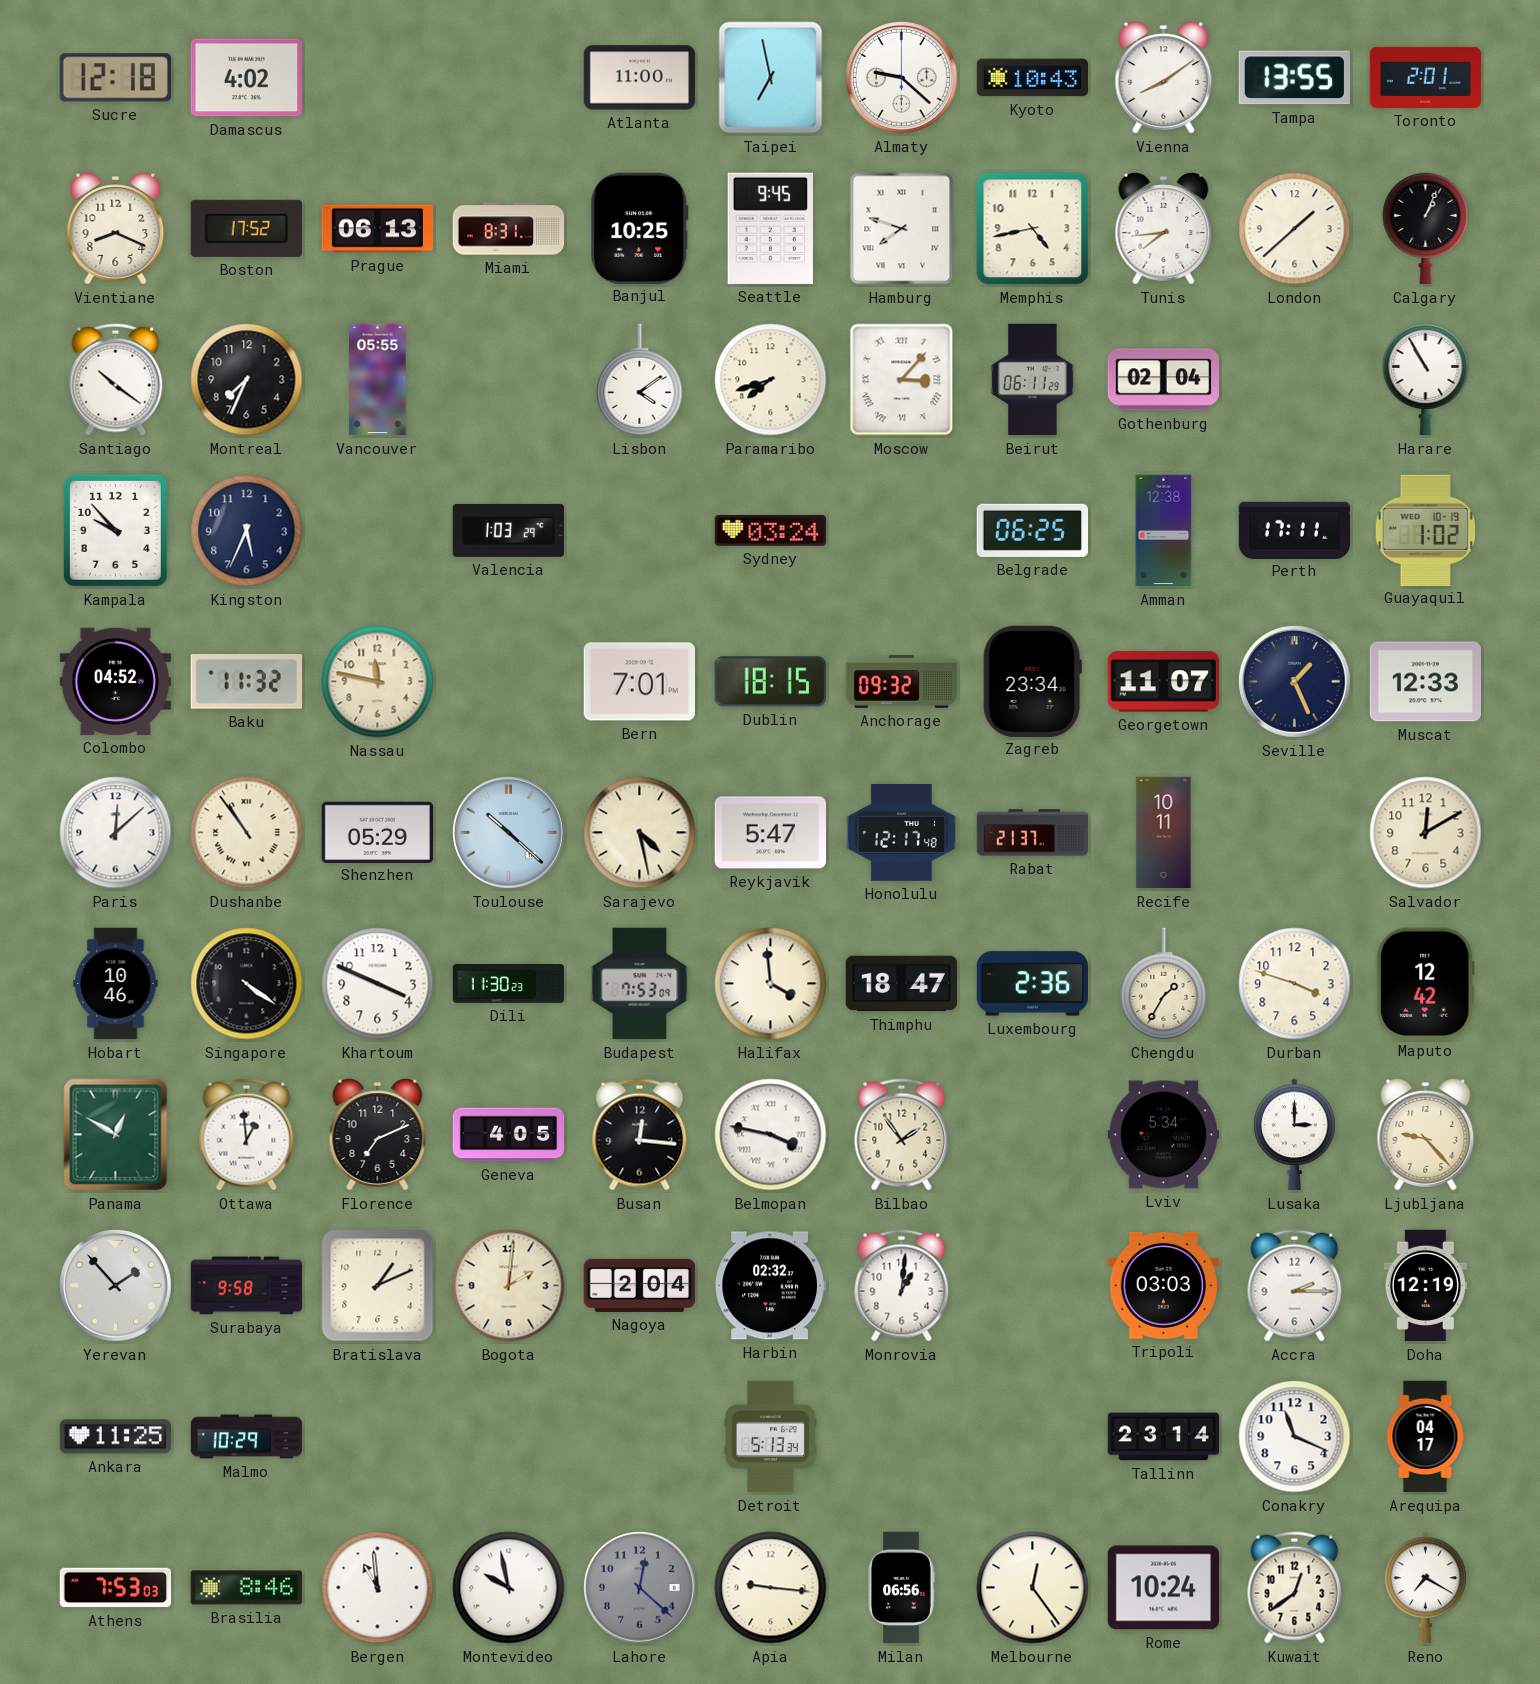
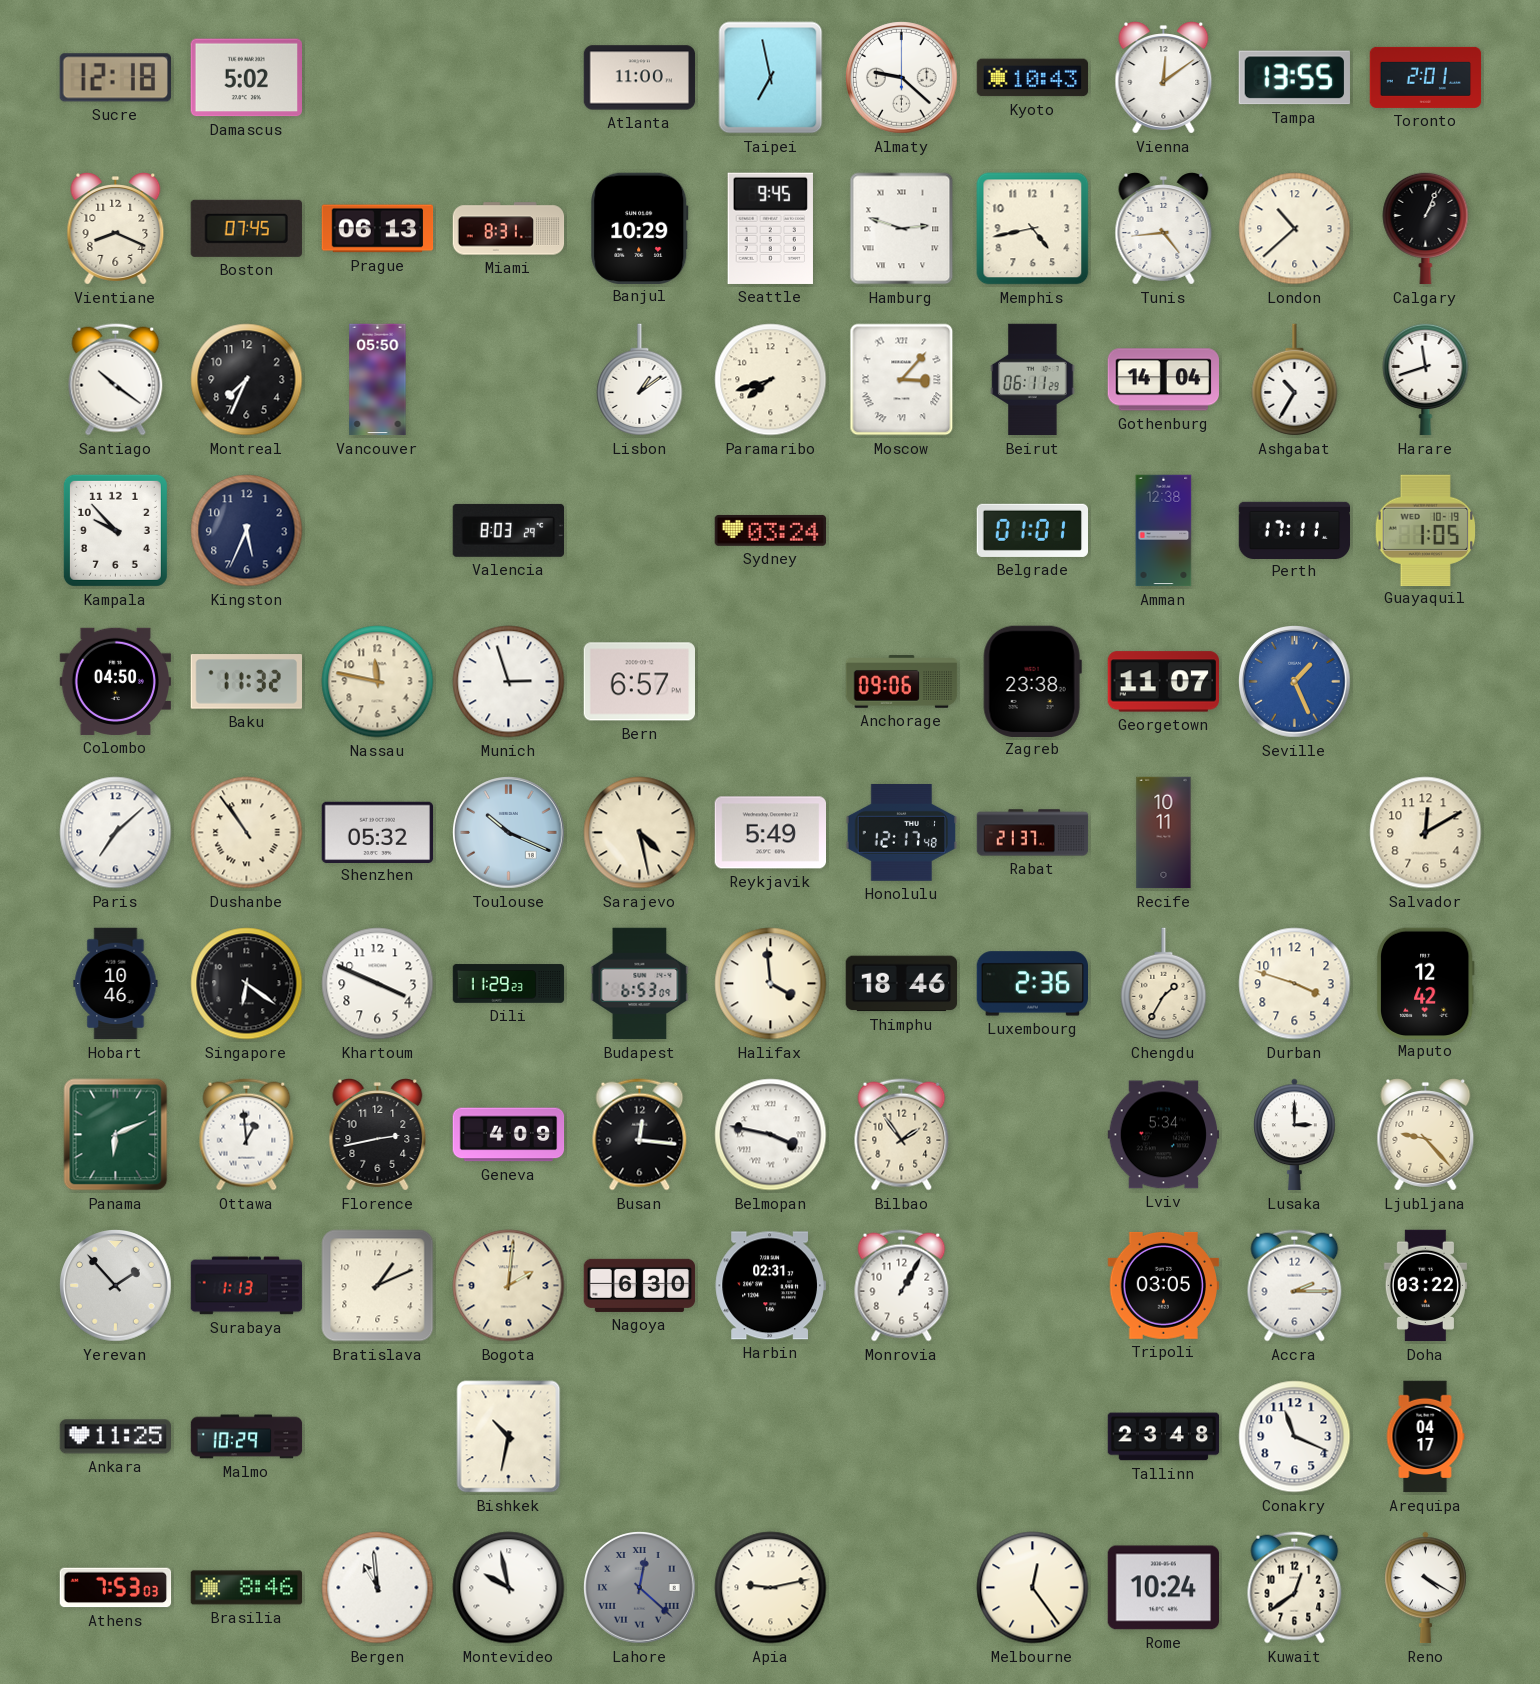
Damascus: 4:02 -> 5:02 (246, 78)
Vienna: 8:09 -> 12:09 (1164, 78)
Boston: 17:52 -> 07:45 (246, 228)
Banjul: 10:25 -> 10:29 (640, 228)
Hamburg: 7:48 -> 2:48 (902, 229)
Tunis: 7:44 -> 4:44 (1164, 229)
London: 1:38 -> 10:38 (1295, 229)
Vancouver: 05:55 -> 05:50 (378, 380)
Lisbon: 4:09 -> 1:09 (640, 380)
Gothenburg: 02:04 -> 14:04 (1163, 380)
Ashgabat: none -> 10:35 (1295, 380)
Harare: 10:55 -> 11:42 (1426, 379)
Valencia: 1:03 -> 8:03 (508, 530)
Belgrade: 06:25 -> 01:01 (1032, 530)
Guayaquil: 1:02 -> 1:05 (1426, 530)
Colombo: 04:52 -> 04:50 (116, 681)
Munich: none -> 2:57 (509, 682)
Bern: 7:01 -> 6:57 (639, 682)
Dublin: 18:15 -> none (770, 682)
Anchorage: 09:32 -> 09:06 (902, 682)
Zagreb: 23:34 -> 23:38 (1032, 681)
Seville dial: navy -> blue (1295, 682)
Muscat: 12:33 -> none (1426, 682)
Paris: 12:08 -> 7:08 (116, 833)
Shenzhen: 05:29 -> 05:32 (378, 832)
Toulouse: 10:22 -> 10:19 (509, 833)
Reykjavik: 5:47 -> 5:49 (770, 833)
Singapore: 4:21 -> 6:21 (247, 984)
Dili: 11:30 -> 11:29 (509, 984)
Budapest: 7:53 -> 6:53 (640, 984)
Thimphu: 18:47 -> 18:46 (902, 984)
Panama: 12:50 -> 6:11 (116, 1135)
Florence: 7:11 -> 2:43 (378, 1135)
Geneva: 4:05 -> 4:09 (509, 1135)
Surabaya: 9:58 -> 1:13 (247, 1286)
Nagoya: 2:04 -> 6:30 (640, 1285)
Harbin: 02:32 -> 02:31 (770, 1286)
Monrovia: 1:01 -> 1:05 (902, 1286)
Tripoli: 03:03 -> 03:05 (1163, 1285)
Doha: 12:19 -> 03:22 (1425, 1286)
Bishkek: none -> 10:32 (509, 1437)
Detroit: 5:13 -> none (771, 1437)
Tallinn: 23:14 -> 23:48 (1164, 1437)
Lahore numerals: Arabic -> Roman (640, 1588)
Apia: 9:16 -> 9:13 (771, 1588)
Milan: 06:56 -> none (901, 1588)
Reno: 7:20 -> 4:20 (1426, 1588)
